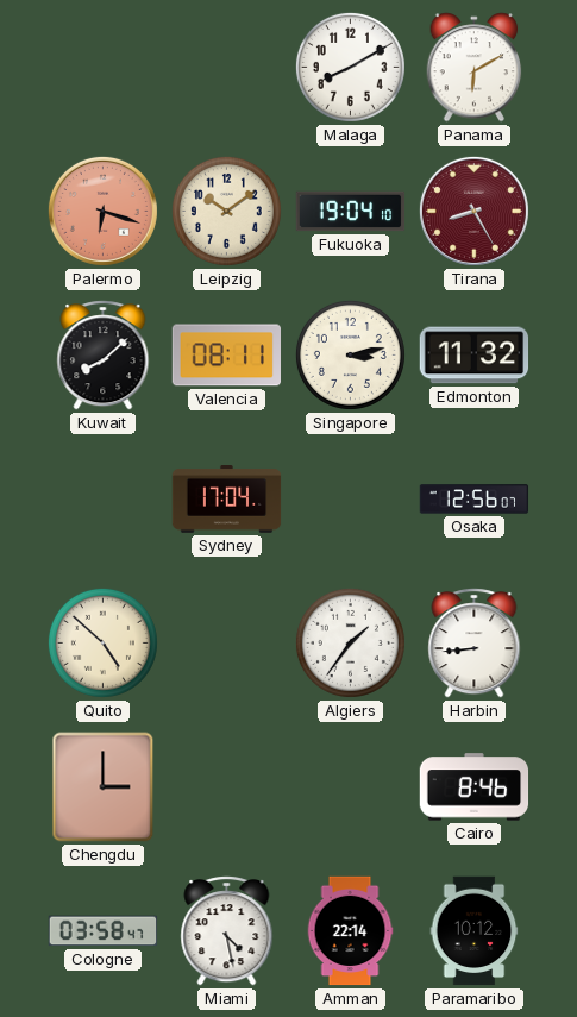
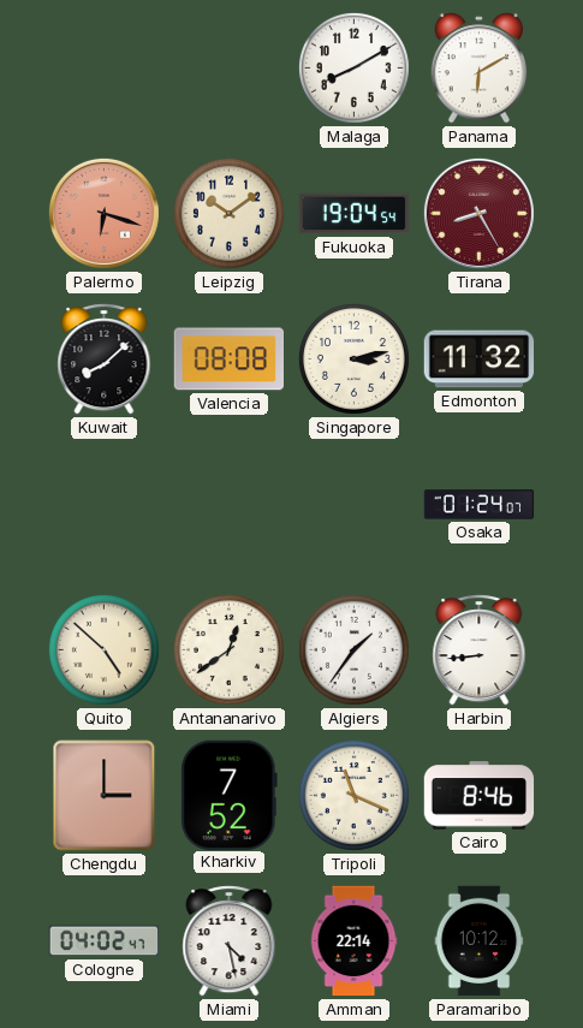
Fukuoka: 19:04:10 -> 19:04:54 (355, 214)
Valencia: 08:11 -> 08:08 (228, 359)
Sydney: 17:04 -> none (227, 500)
Osaka: 12:56 -> 01:24 (480, 505)
Antananarivo: none -> 12:39 (228, 649)
Kharkiv: none -> 7:52 (230, 795)
Tripoli: none -> 11:19 (353, 795)
Cologne: 03:58 -> 04:02 (105, 941)
